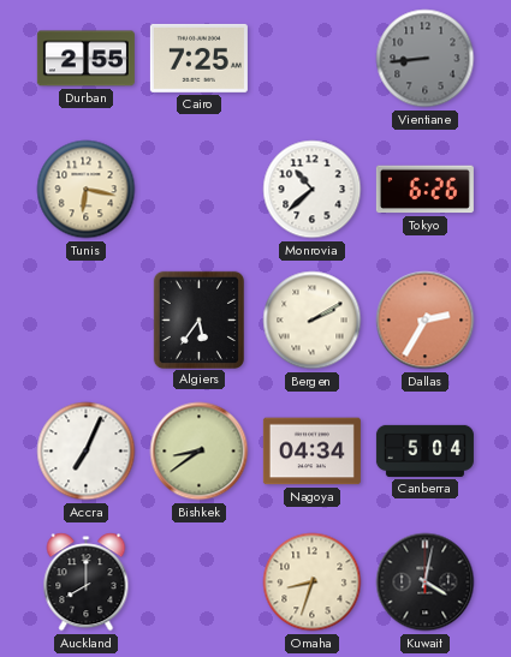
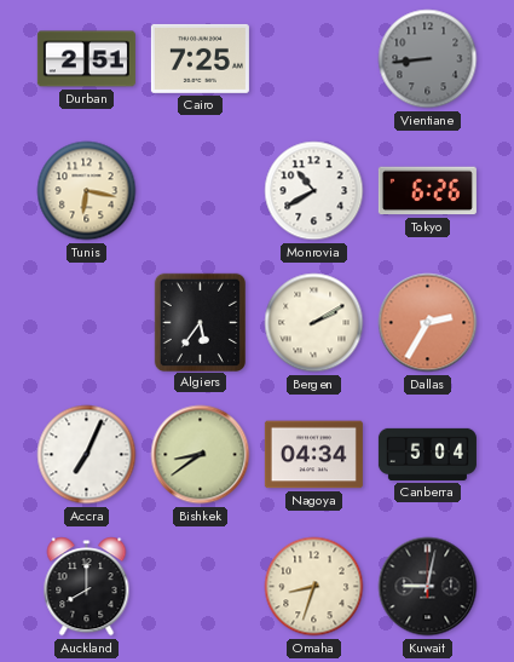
Durban: 2:55 -> 2:51 (86, 59)
Monrovia: 10:38 -> 10:40 (314, 191)
Kuwait: 4:02 -> 9:02 (428, 587)
